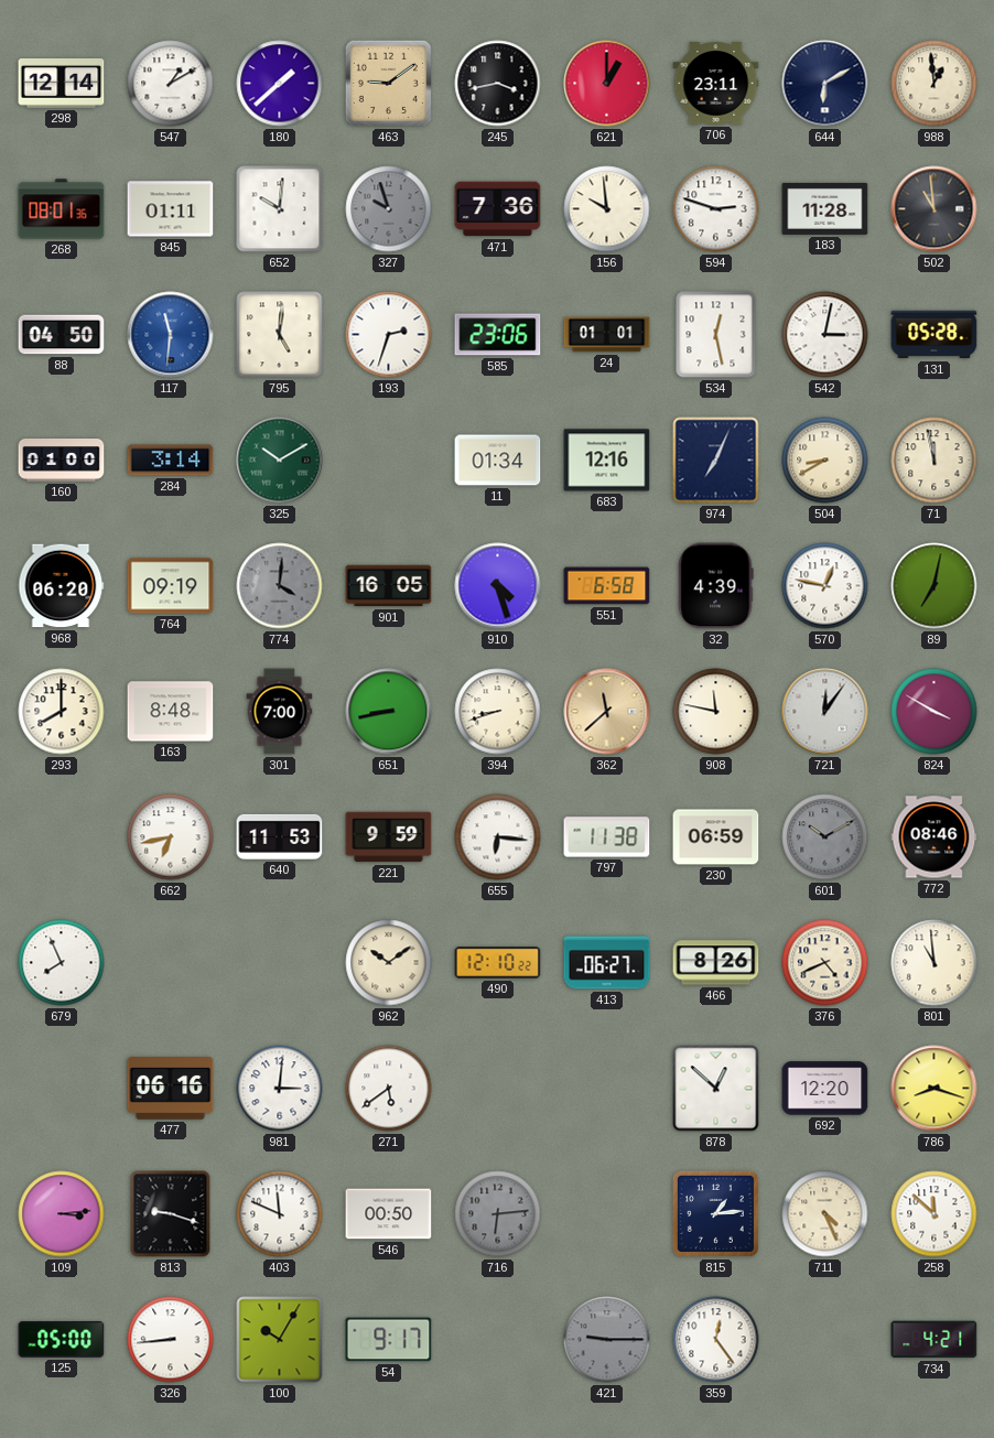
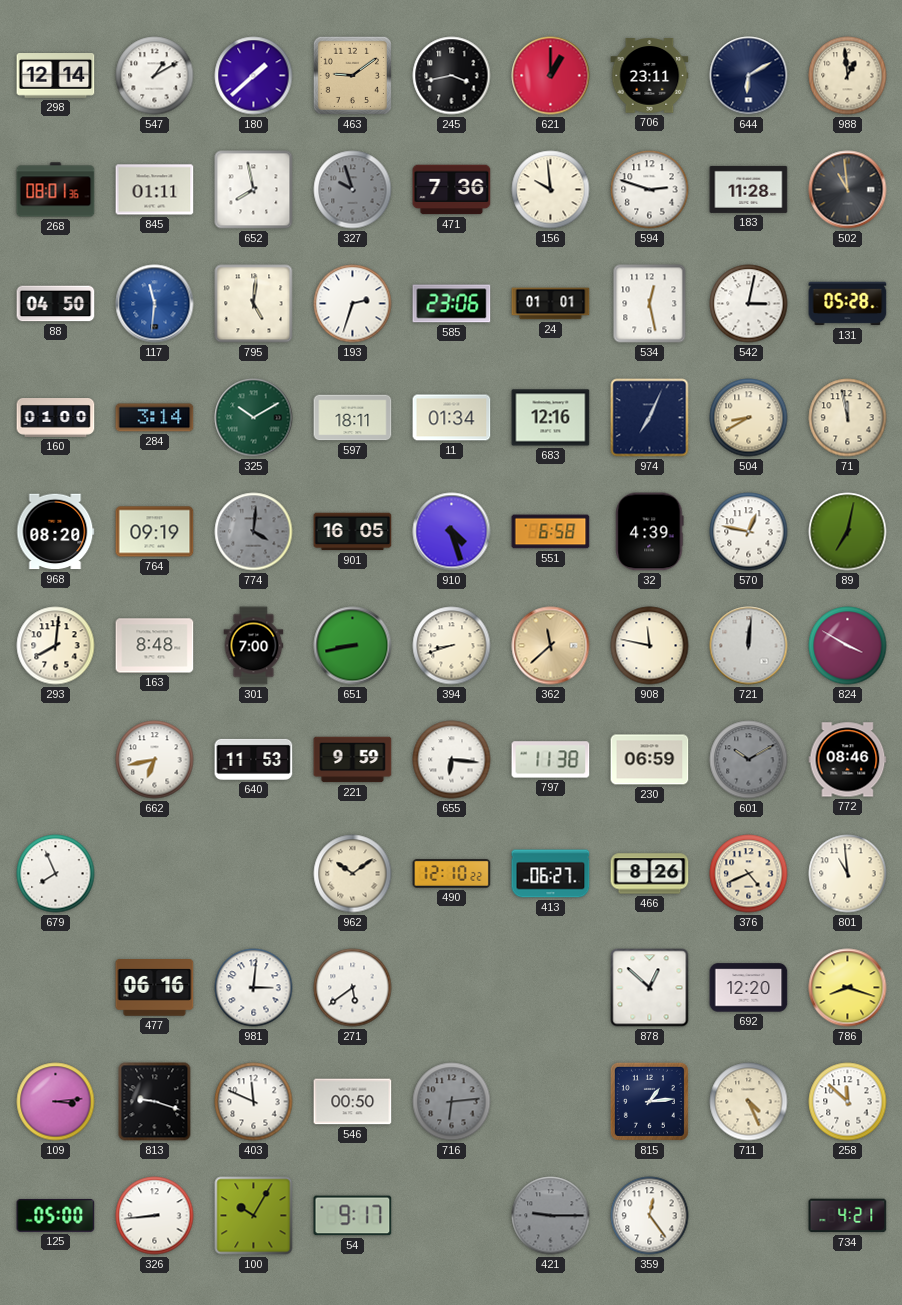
652: 10:01 -> 7:58 (254, 190)
597: none -> 18:11 (353, 418)
968: 06:20 -> 08:20 (56, 532)
293: 8:00 -> 8:01 (56, 646)
721: 12:06 -> 12:01 (749, 646)
